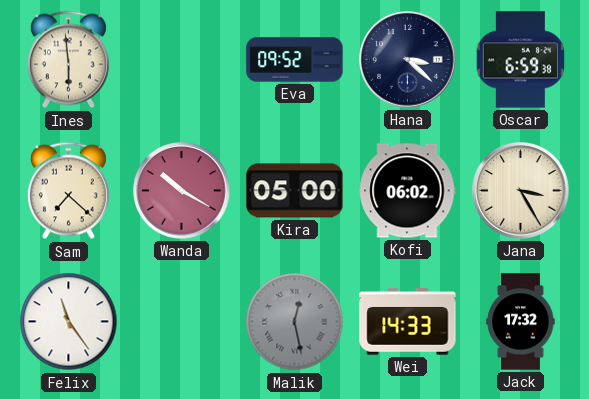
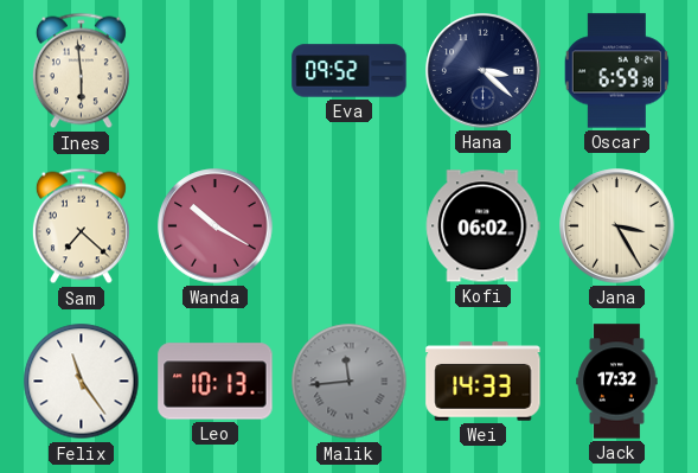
Kira: 05:00 -> none (295, 191)
Leo: none -> 10:13 (216, 382)
Malik: 12:28 -> 11:44 (350, 382)
